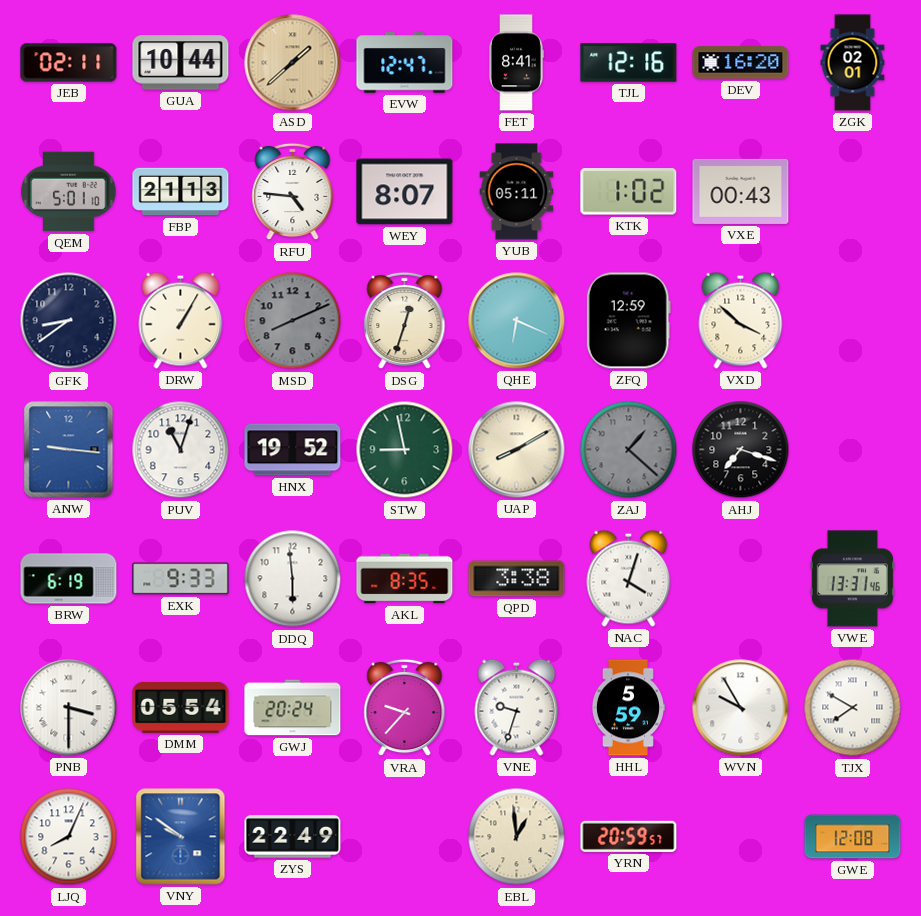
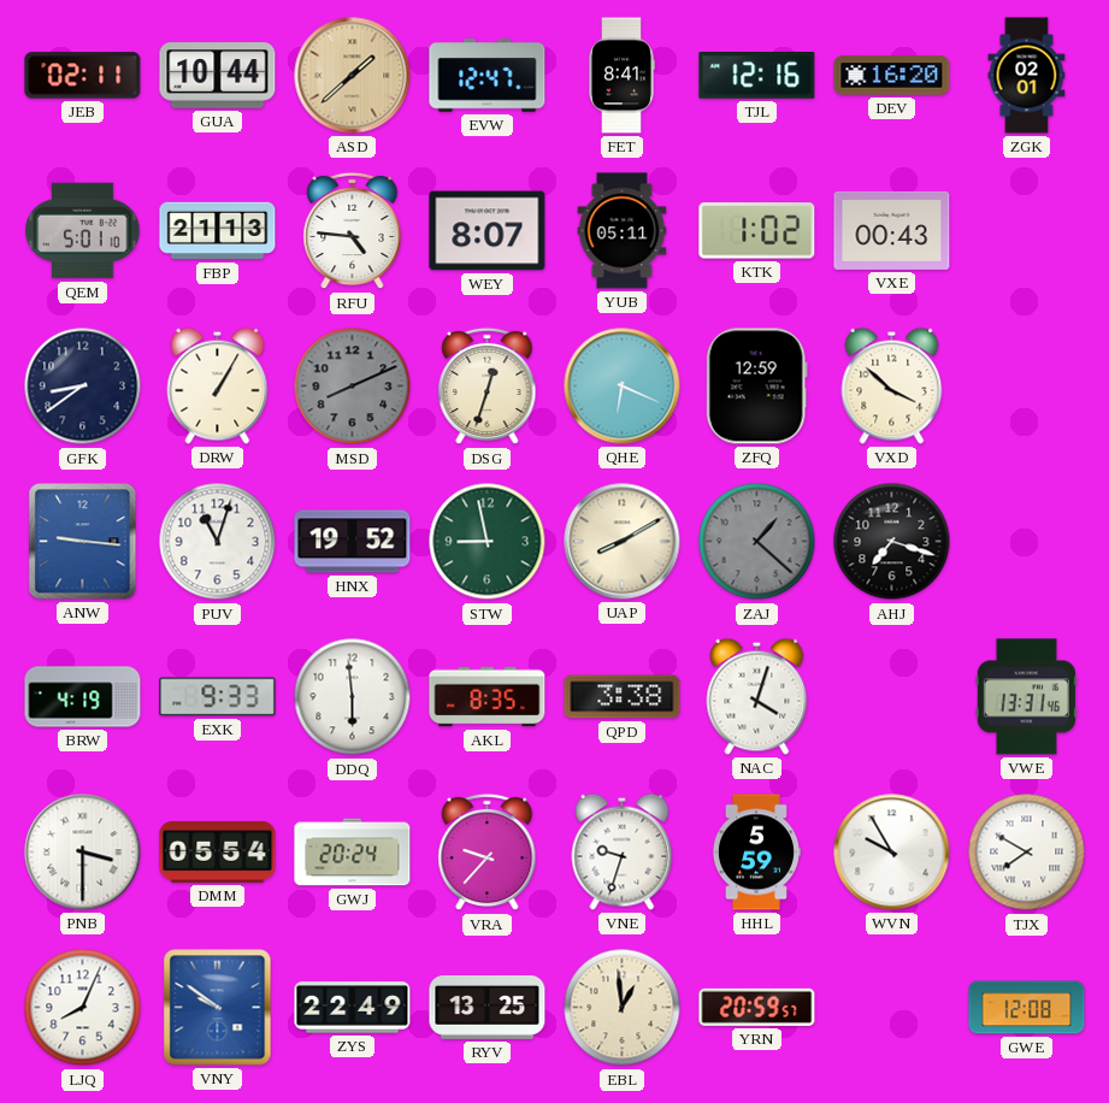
BRW: 6:19 -> 4:19 (83, 697)
RYV: none -> 13:25 (488, 1008)
